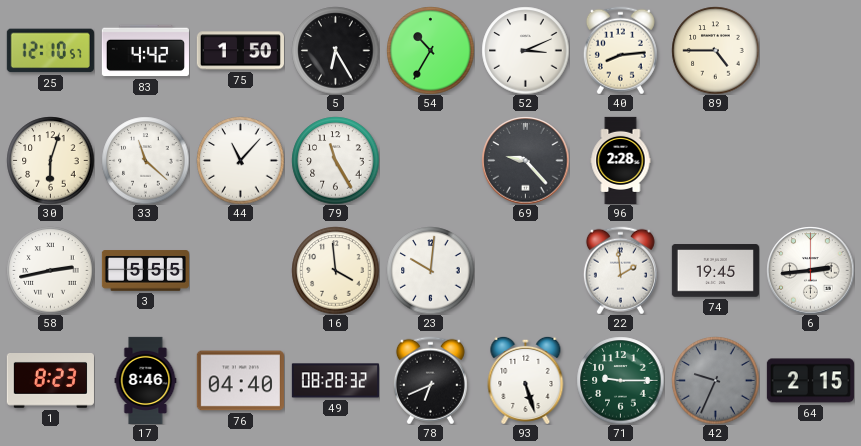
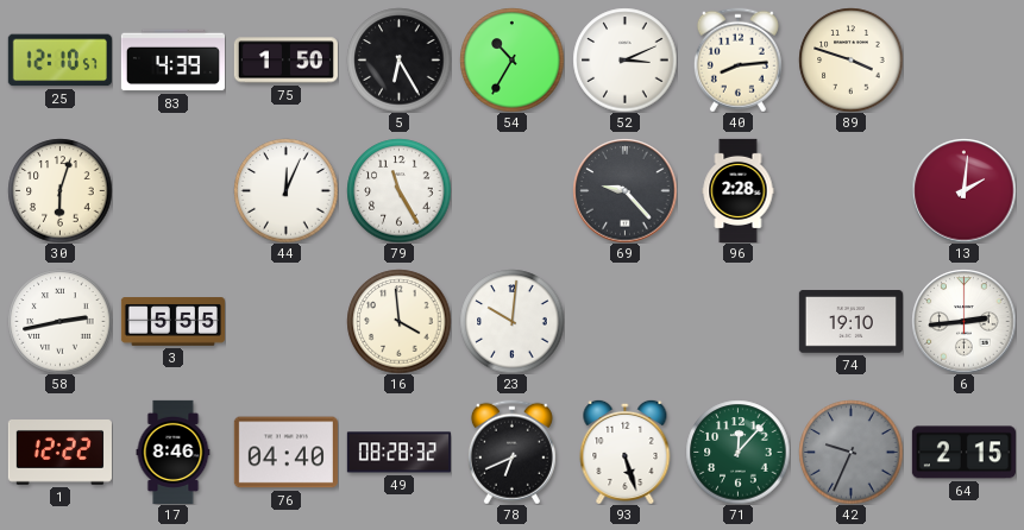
83: 4:42 -> 4:39 (172, 61)
89: 4:45 -> 3:48 (850, 59)
33: 11:22 -> none (145, 160)
44: 11:07 -> 12:04 (285, 190)
13: none -> 2:01 (963, 190)
22: 1:59 -> none (620, 270)
74: 19:45 -> 19:10 (850, 322)
1: 8:23 -> 12:22 (59, 453)
71: 9:15 -> 12:07 (737, 452)
